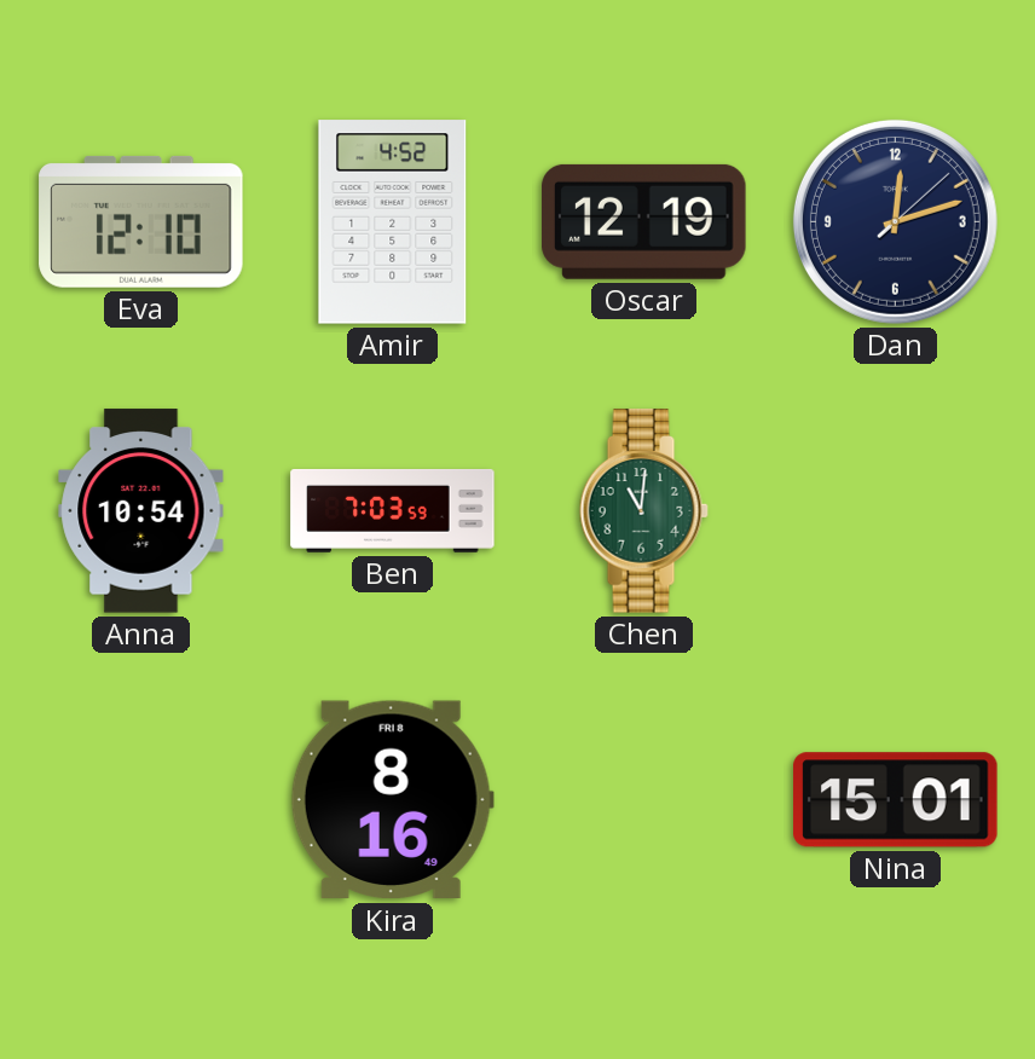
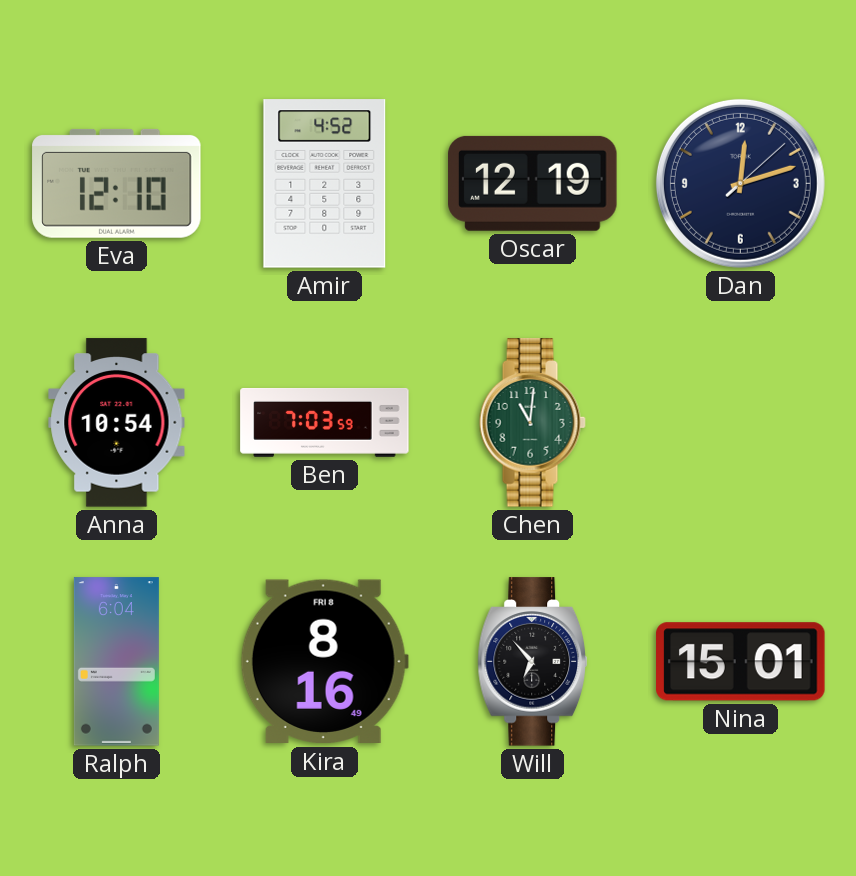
Ralph: none -> 6:04 (116, 662)
Will: none -> 6:53 (532, 662)
